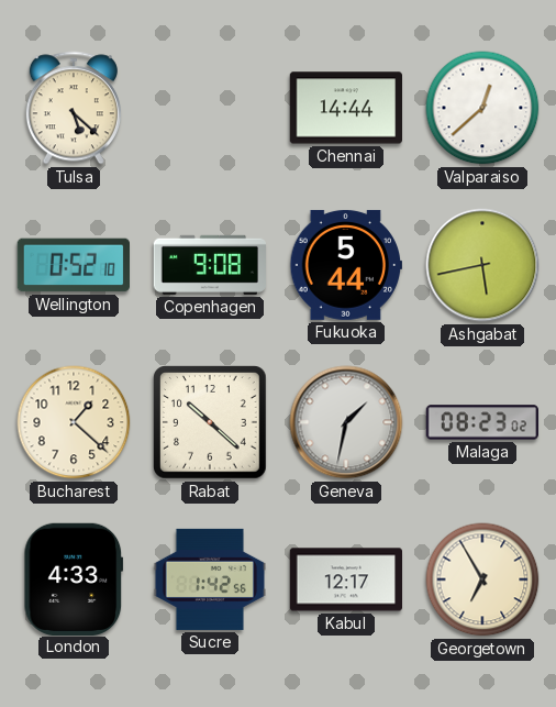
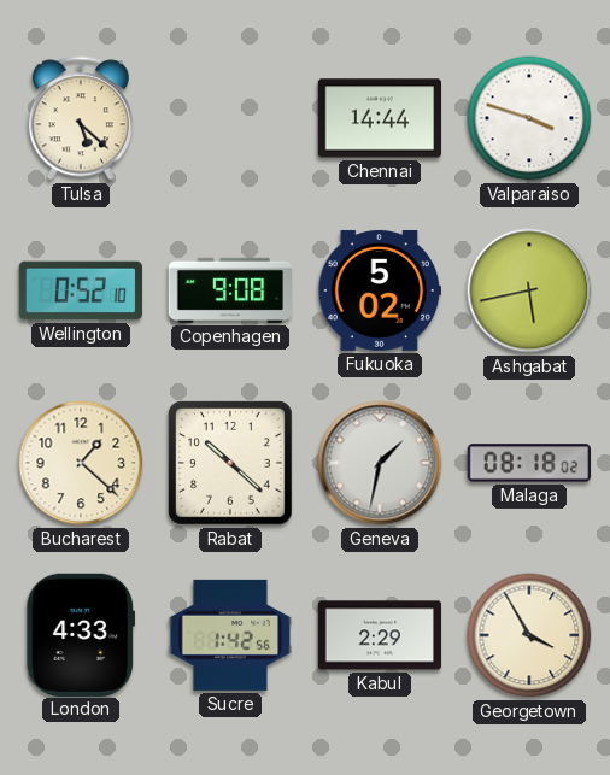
Valparaiso: 12:38 -> 3:48 (529, 118)
Fukuoka: 5:44 -> 5:02 (379, 290)
Malaga: 08:23 -> 08:18 (528, 463)
Kabul: 12:17 -> 2:29 (379, 635)
Georgetown: 6:55 -> 3:55 (529, 635)
